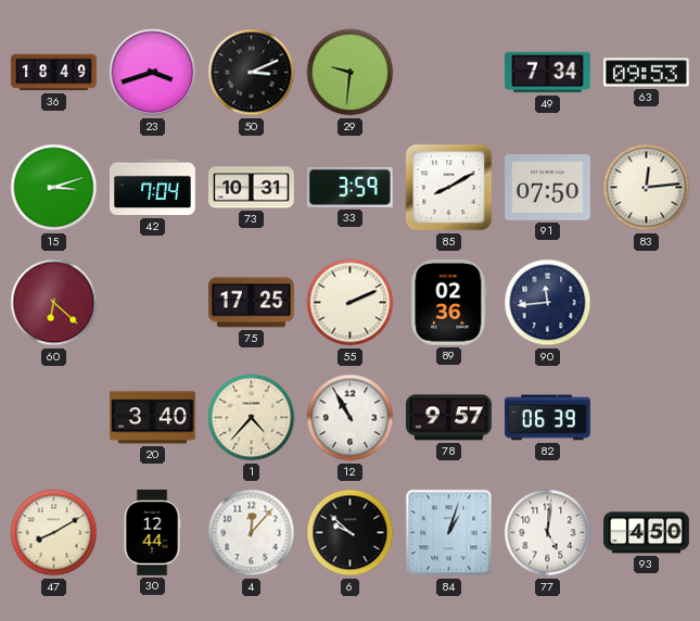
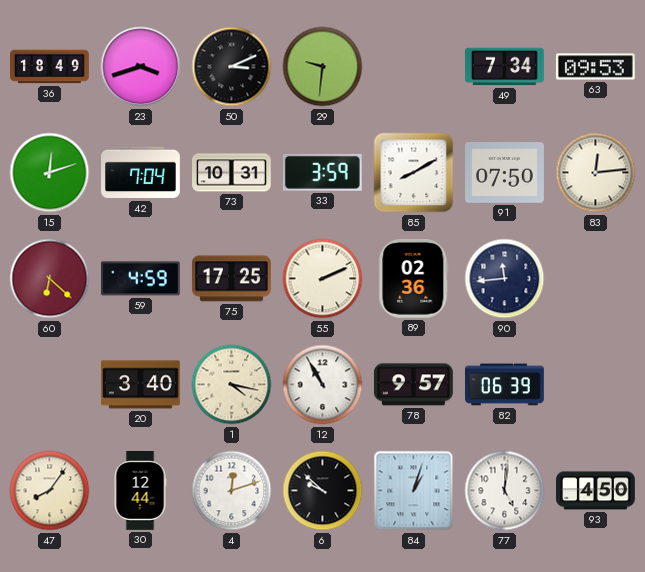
15: 3:12 -> 12:12 (50, 173)
59: none -> 4:59 (140, 279)
1: 4:37 -> 4:17 (232, 385)
47: 8:10 -> 8:06 (50, 491)
4: 12:07 -> 12:12 (232, 491)
